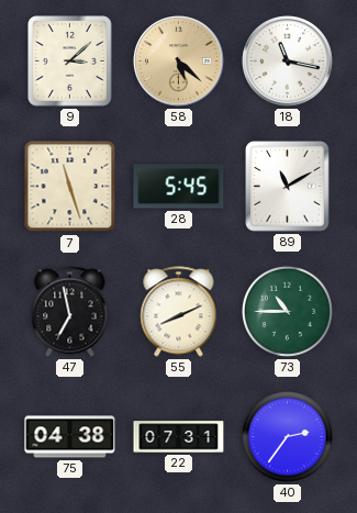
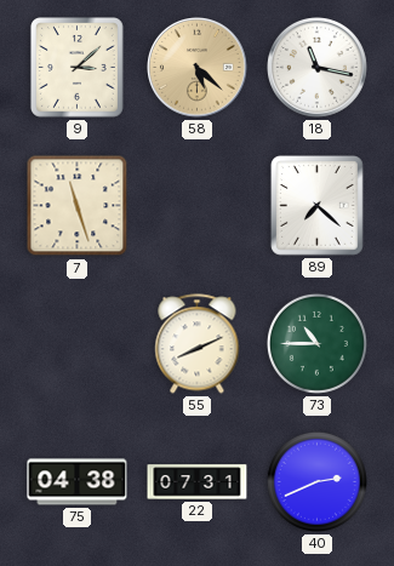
28: 5:45 -> none (179, 187)
89: 11:10 -> 7:22 (318, 206)
47: 6:58 -> none (70, 312)
40: 2:36 -> 2:41 (316, 481)
